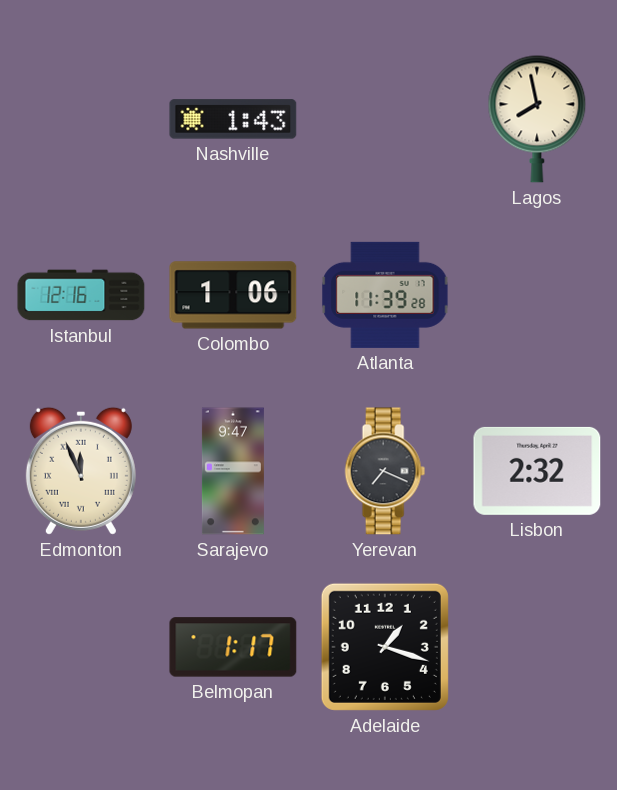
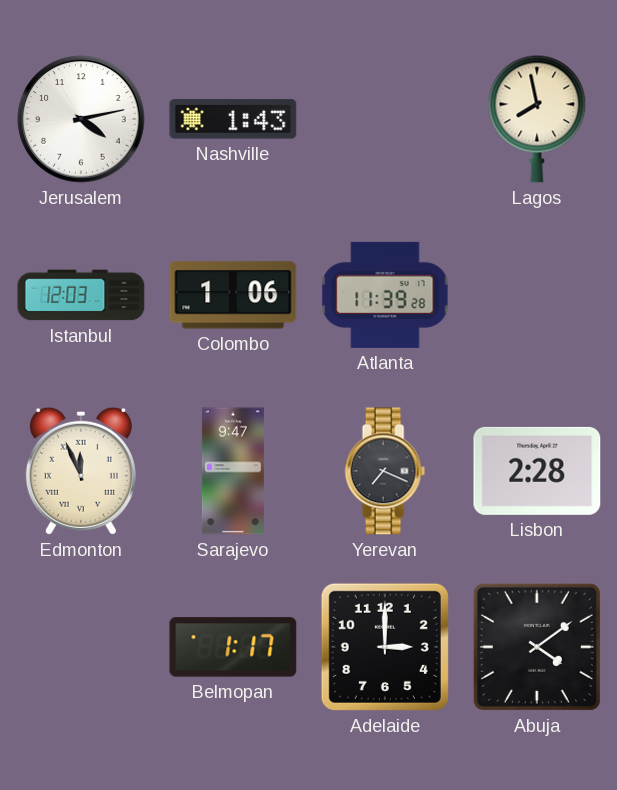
Jerusalem: none -> 4:13 (81, 119)
Istanbul: 12:16 -> 12:03 (81, 295)
Lisbon: 2:32 -> 2:28 (537, 471)
Adelaide: 1:18 -> 3:00 (385, 647)
Abuja: none -> 4:09 (537, 647)
